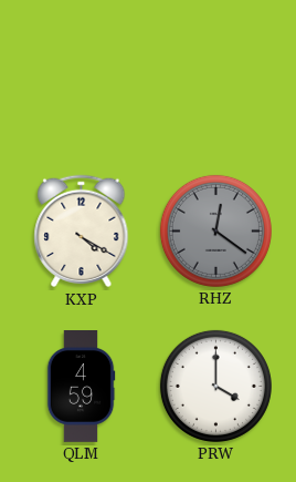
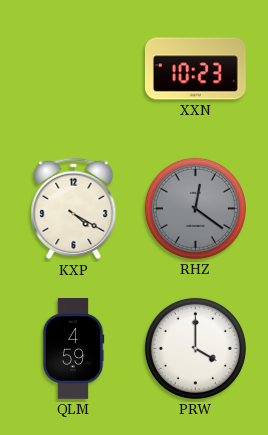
XXN: none -> 10:23 (195, 69)
